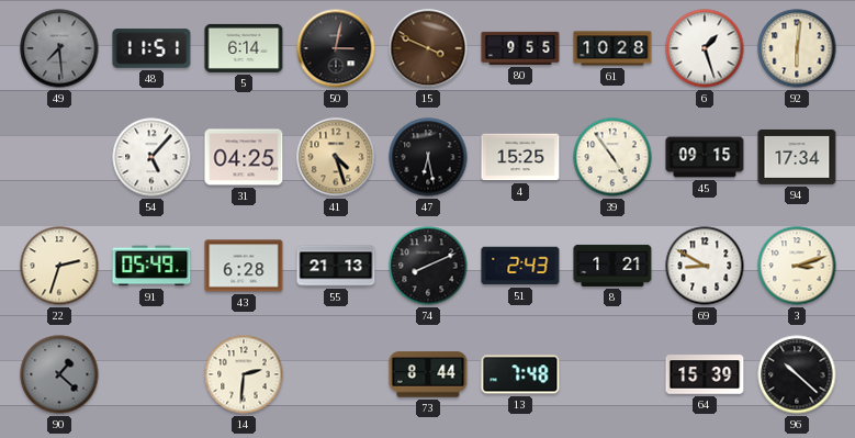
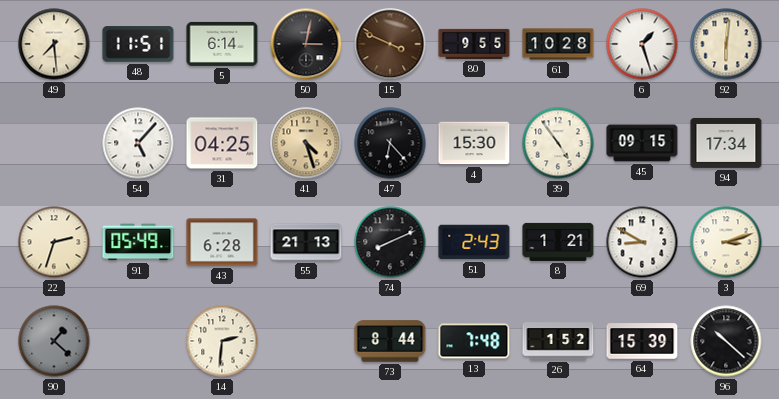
49 dial: grey -> cream (54, 44)
47: 6:28 -> 6:23 (390, 143)
4: 15:25 -> 15:30 (474, 143)
26: none -> 1:52 (558, 341)
